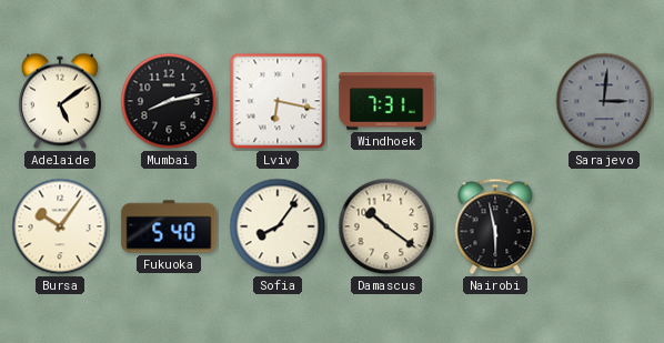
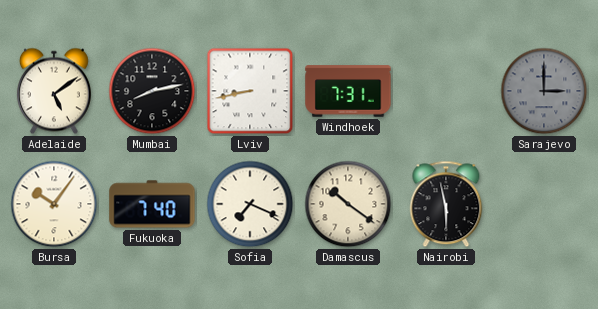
Lviv: 6:17 -> 8:43 (250, 91)
Sarajevo: 3:01 -> 3:00 (544, 91)
Fukuoka: 5:40 -> 7:40 (152, 204)
Sofia: 8:06 -> 7:19 (250, 204)
